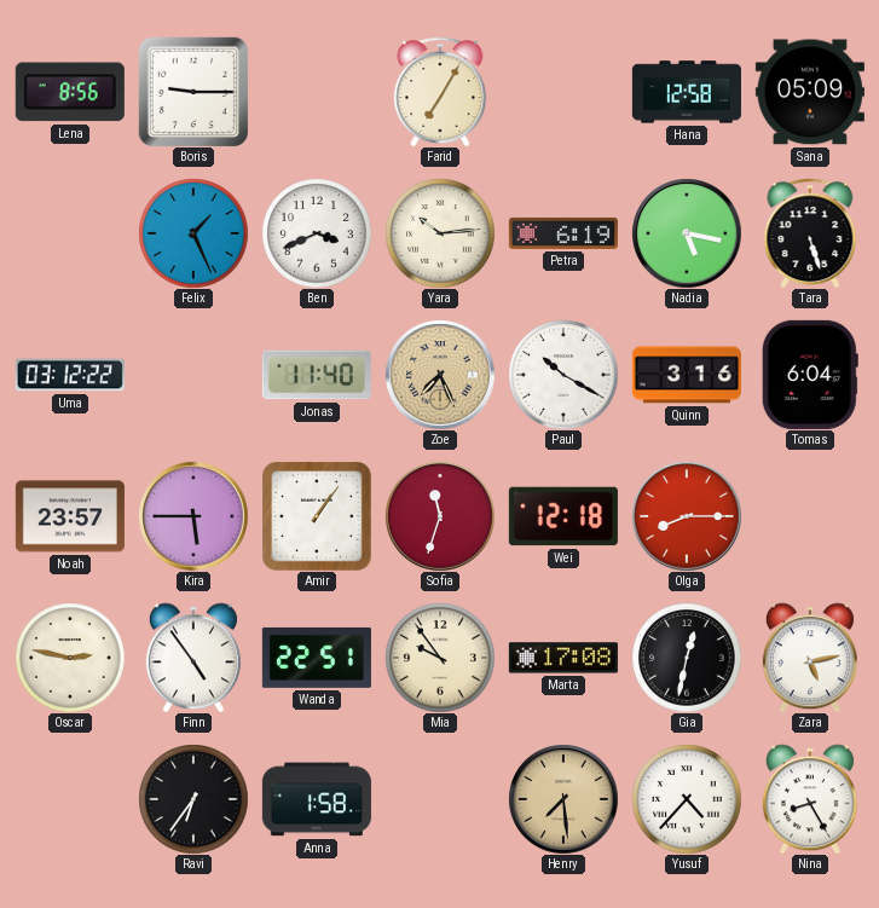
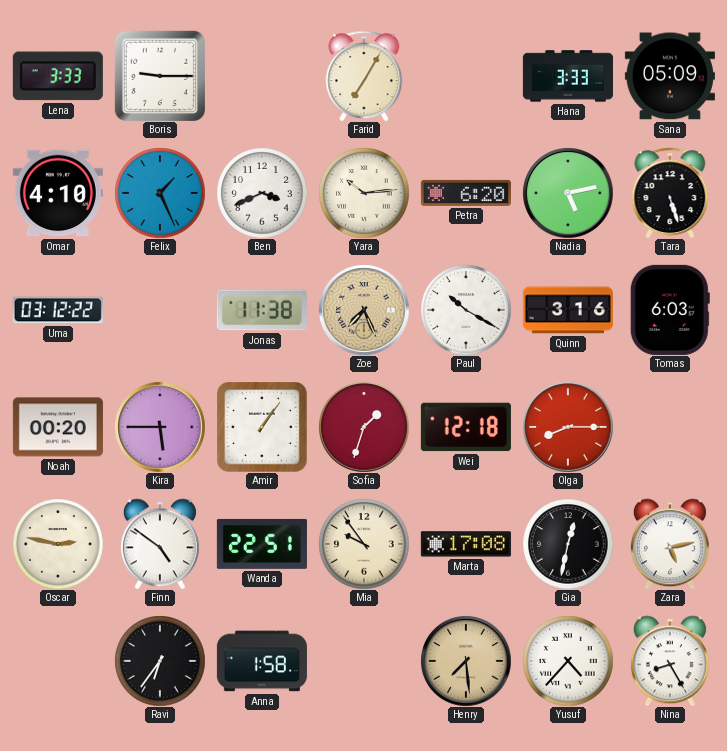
Lena: 8:56 -> 3:33 (58, 76)
Hana: 12:58 -> 3:33 (568, 76)
Omar: none -> 4:10 (58, 193)
Petra: 6:19 -> 6:20 (466, 193)
Nadia: 5:17 -> 5:13 (568, 193)
Jonas: 11:40 -> 11:38 (262, 310)
Tomas: 6:04 -> 6:03 (670, 310)
Noah: 23:57 -> 00:20 (58, 427)
Sofia: 11:33 -> 1:33 (364, 427)
Finn: 4:54 -> 4:51 (160, 544)
